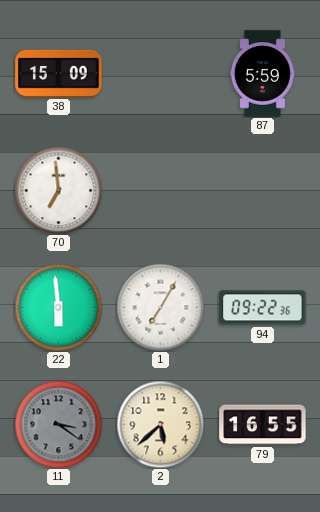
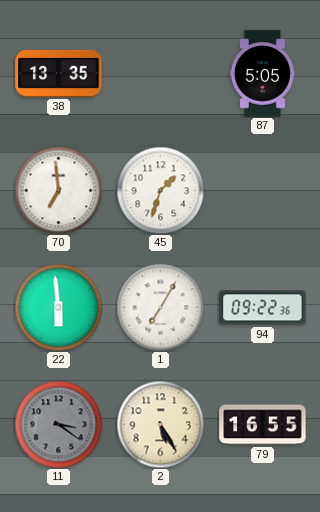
38: 15:09 -> 13:35 (59, 73)
87: 5:59 -> 5:05 (262, 74)
45: none -> 1:33 (160, 190)
2: 5:38 -> 5:25 (160, 424)
